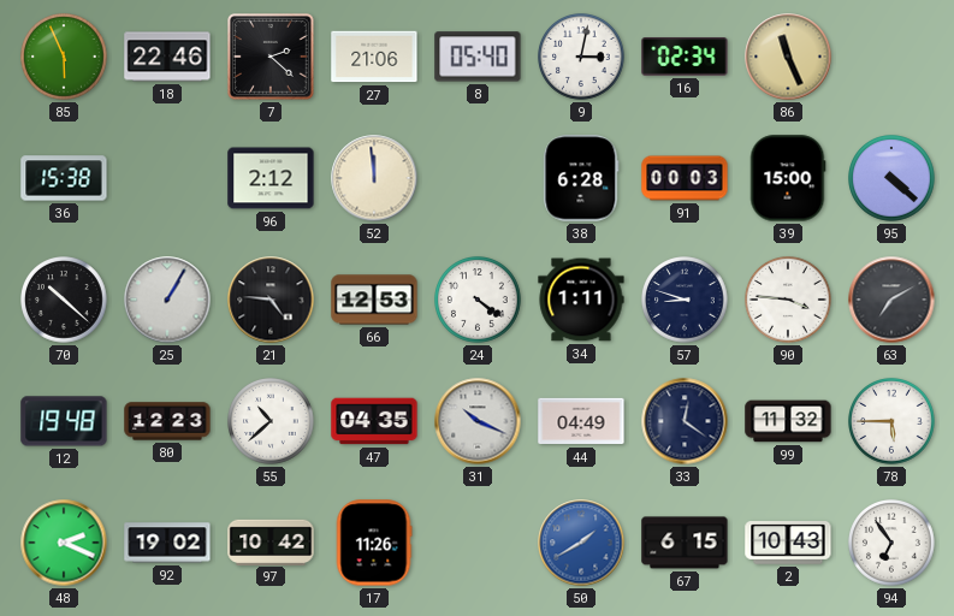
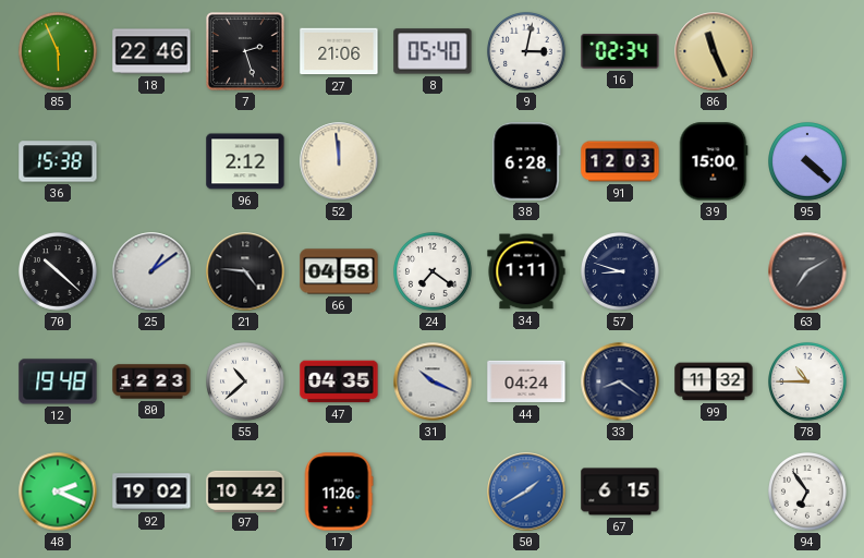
7: 2:22 -> 2:27 (246, 52)
91: 00:03 -> 12:03 (620, 161)
25: 1:05 -> 1:09 (151, 271)
66: 12:53 -> 04:58 (339, 271)
24: 4:21 -> 7:21 (434, 272)
90: 3:46 -> none (789, 301)
44: 04:49 -> 04:24 (526, 381)
33: 12:21 -> 8:21 (620, 381)
78: 5:45 -> 10:45 (808, 383)
2: 10:43 -> none (788, 543)
